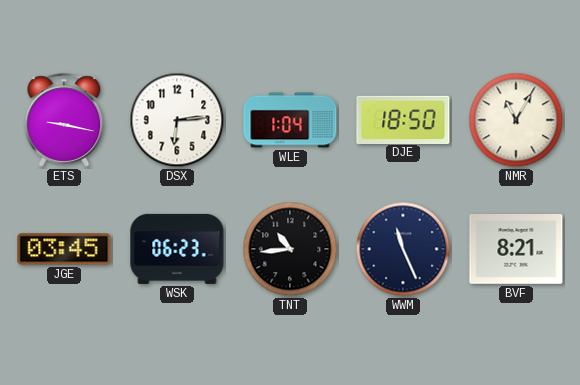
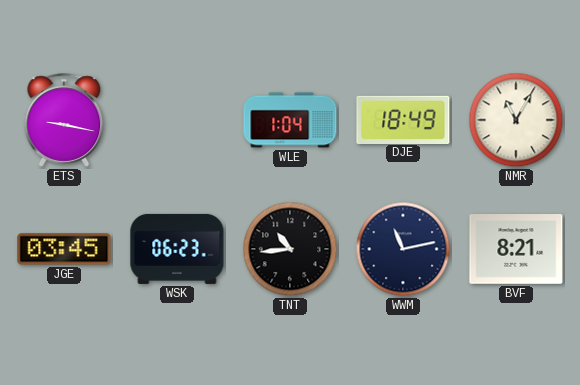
DSX: 6:14 -> none (177, 120)
DJE: 18:50 -> 18:49 (403, 119)
WWM: 11:26 -> 11:13 (403, 249)
